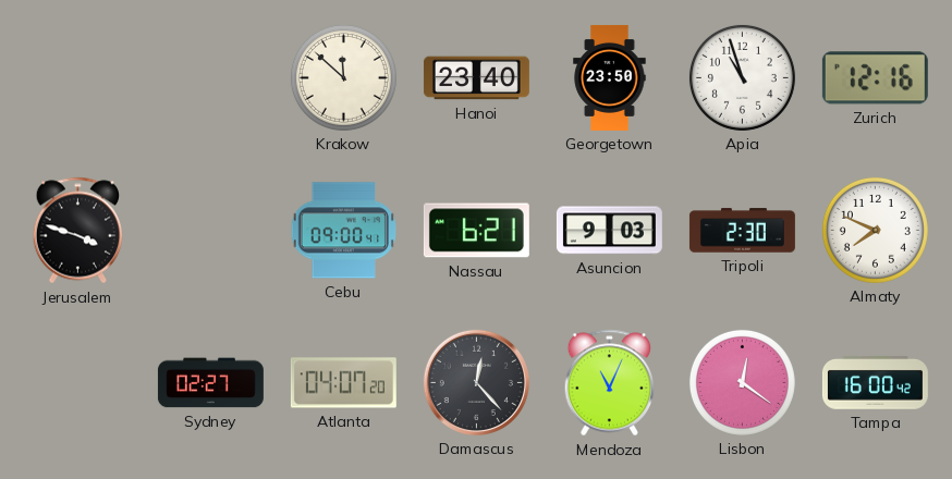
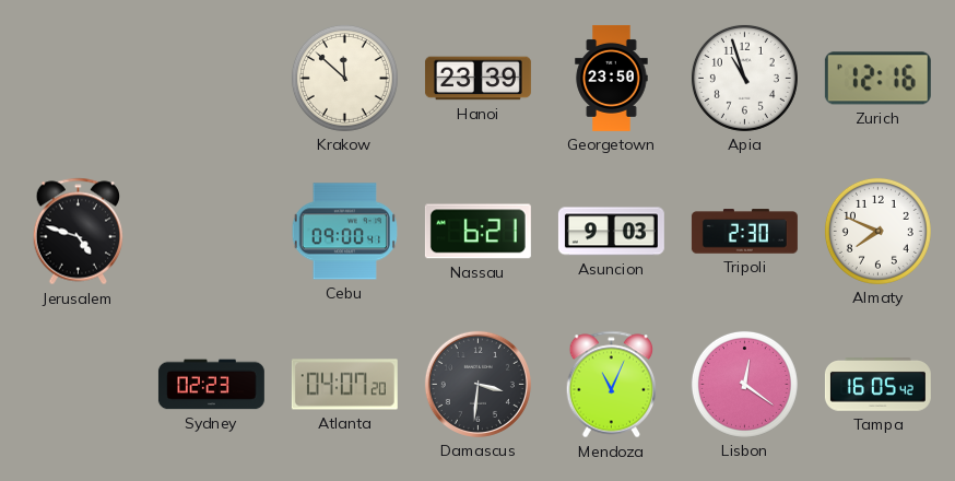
Hanoi: 23:40 -> 23:39 (477, 79)
Jerusalem: 3:48 -> 4:48 (79, 232)
Sydney: 02:27 -> 02:23 (211, 385)
Damascus: 12:23 -> 3:31 (477, 384)
Tampa: 16:00 -> 16:05 (877, 385)
